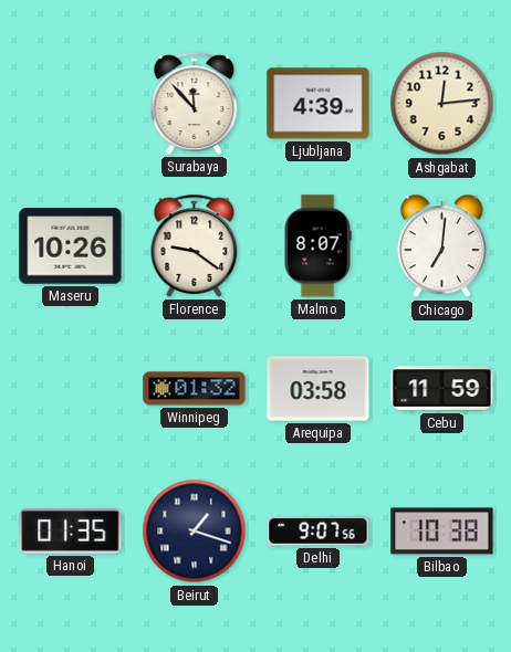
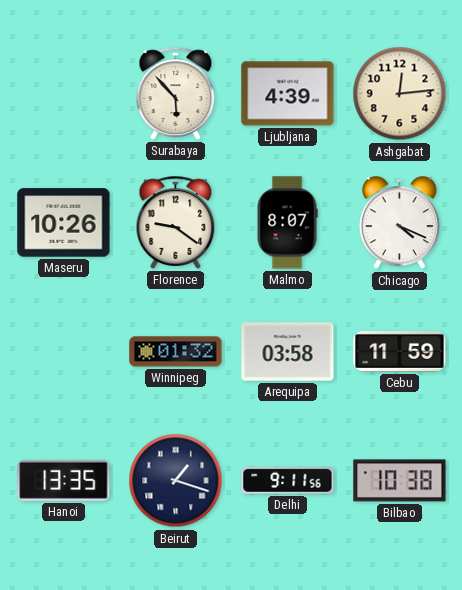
Surabaya: 11:53 -> 5:53 (176, 93)
Chicago: 7:01 -> 4:19 (399, 223)
Hanoi: 01:35 -> 13:35 (64, 480)
Delhi: 9:07 -> 9:11 (288, 481)
